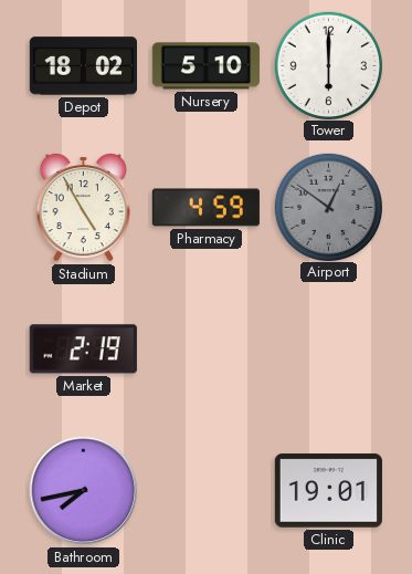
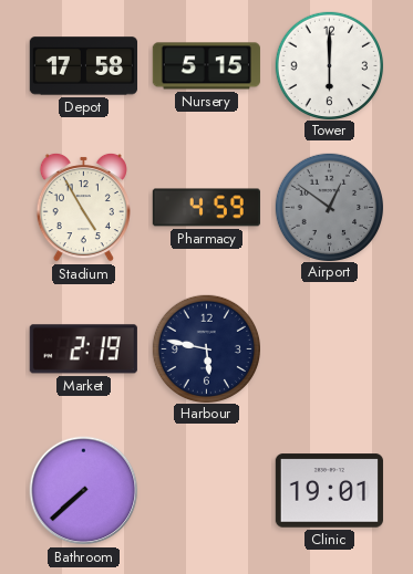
Depot: 18:02 -> 17:58 (83, 66)
Nursery: 5:10 -> 5:15 (206, 66)
Harbour: none -> 5:47 (206, 348)
Bathroom: 7:43 -> 7:38 (84, 491)
